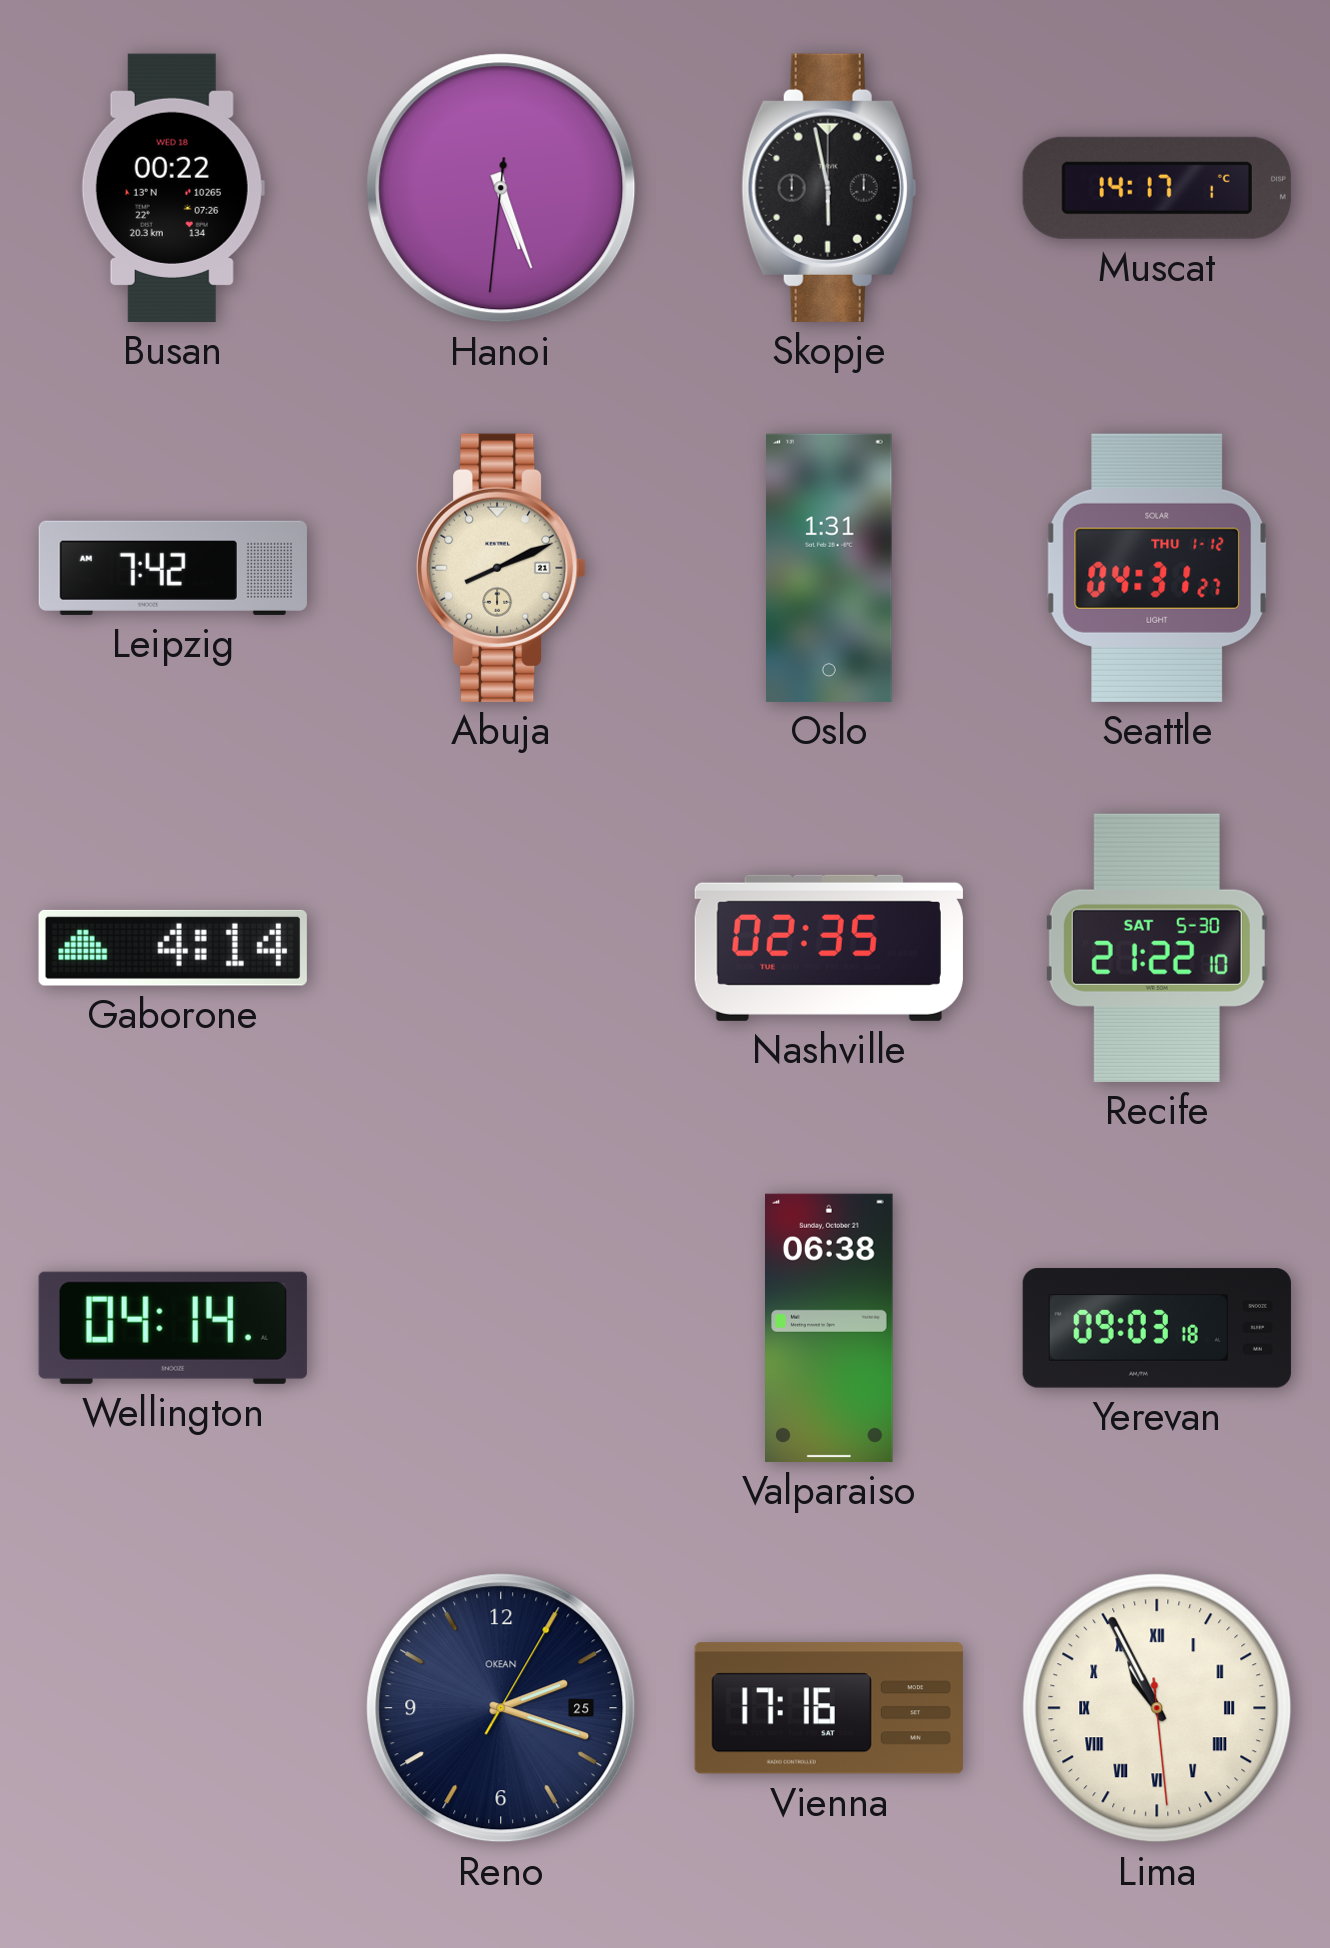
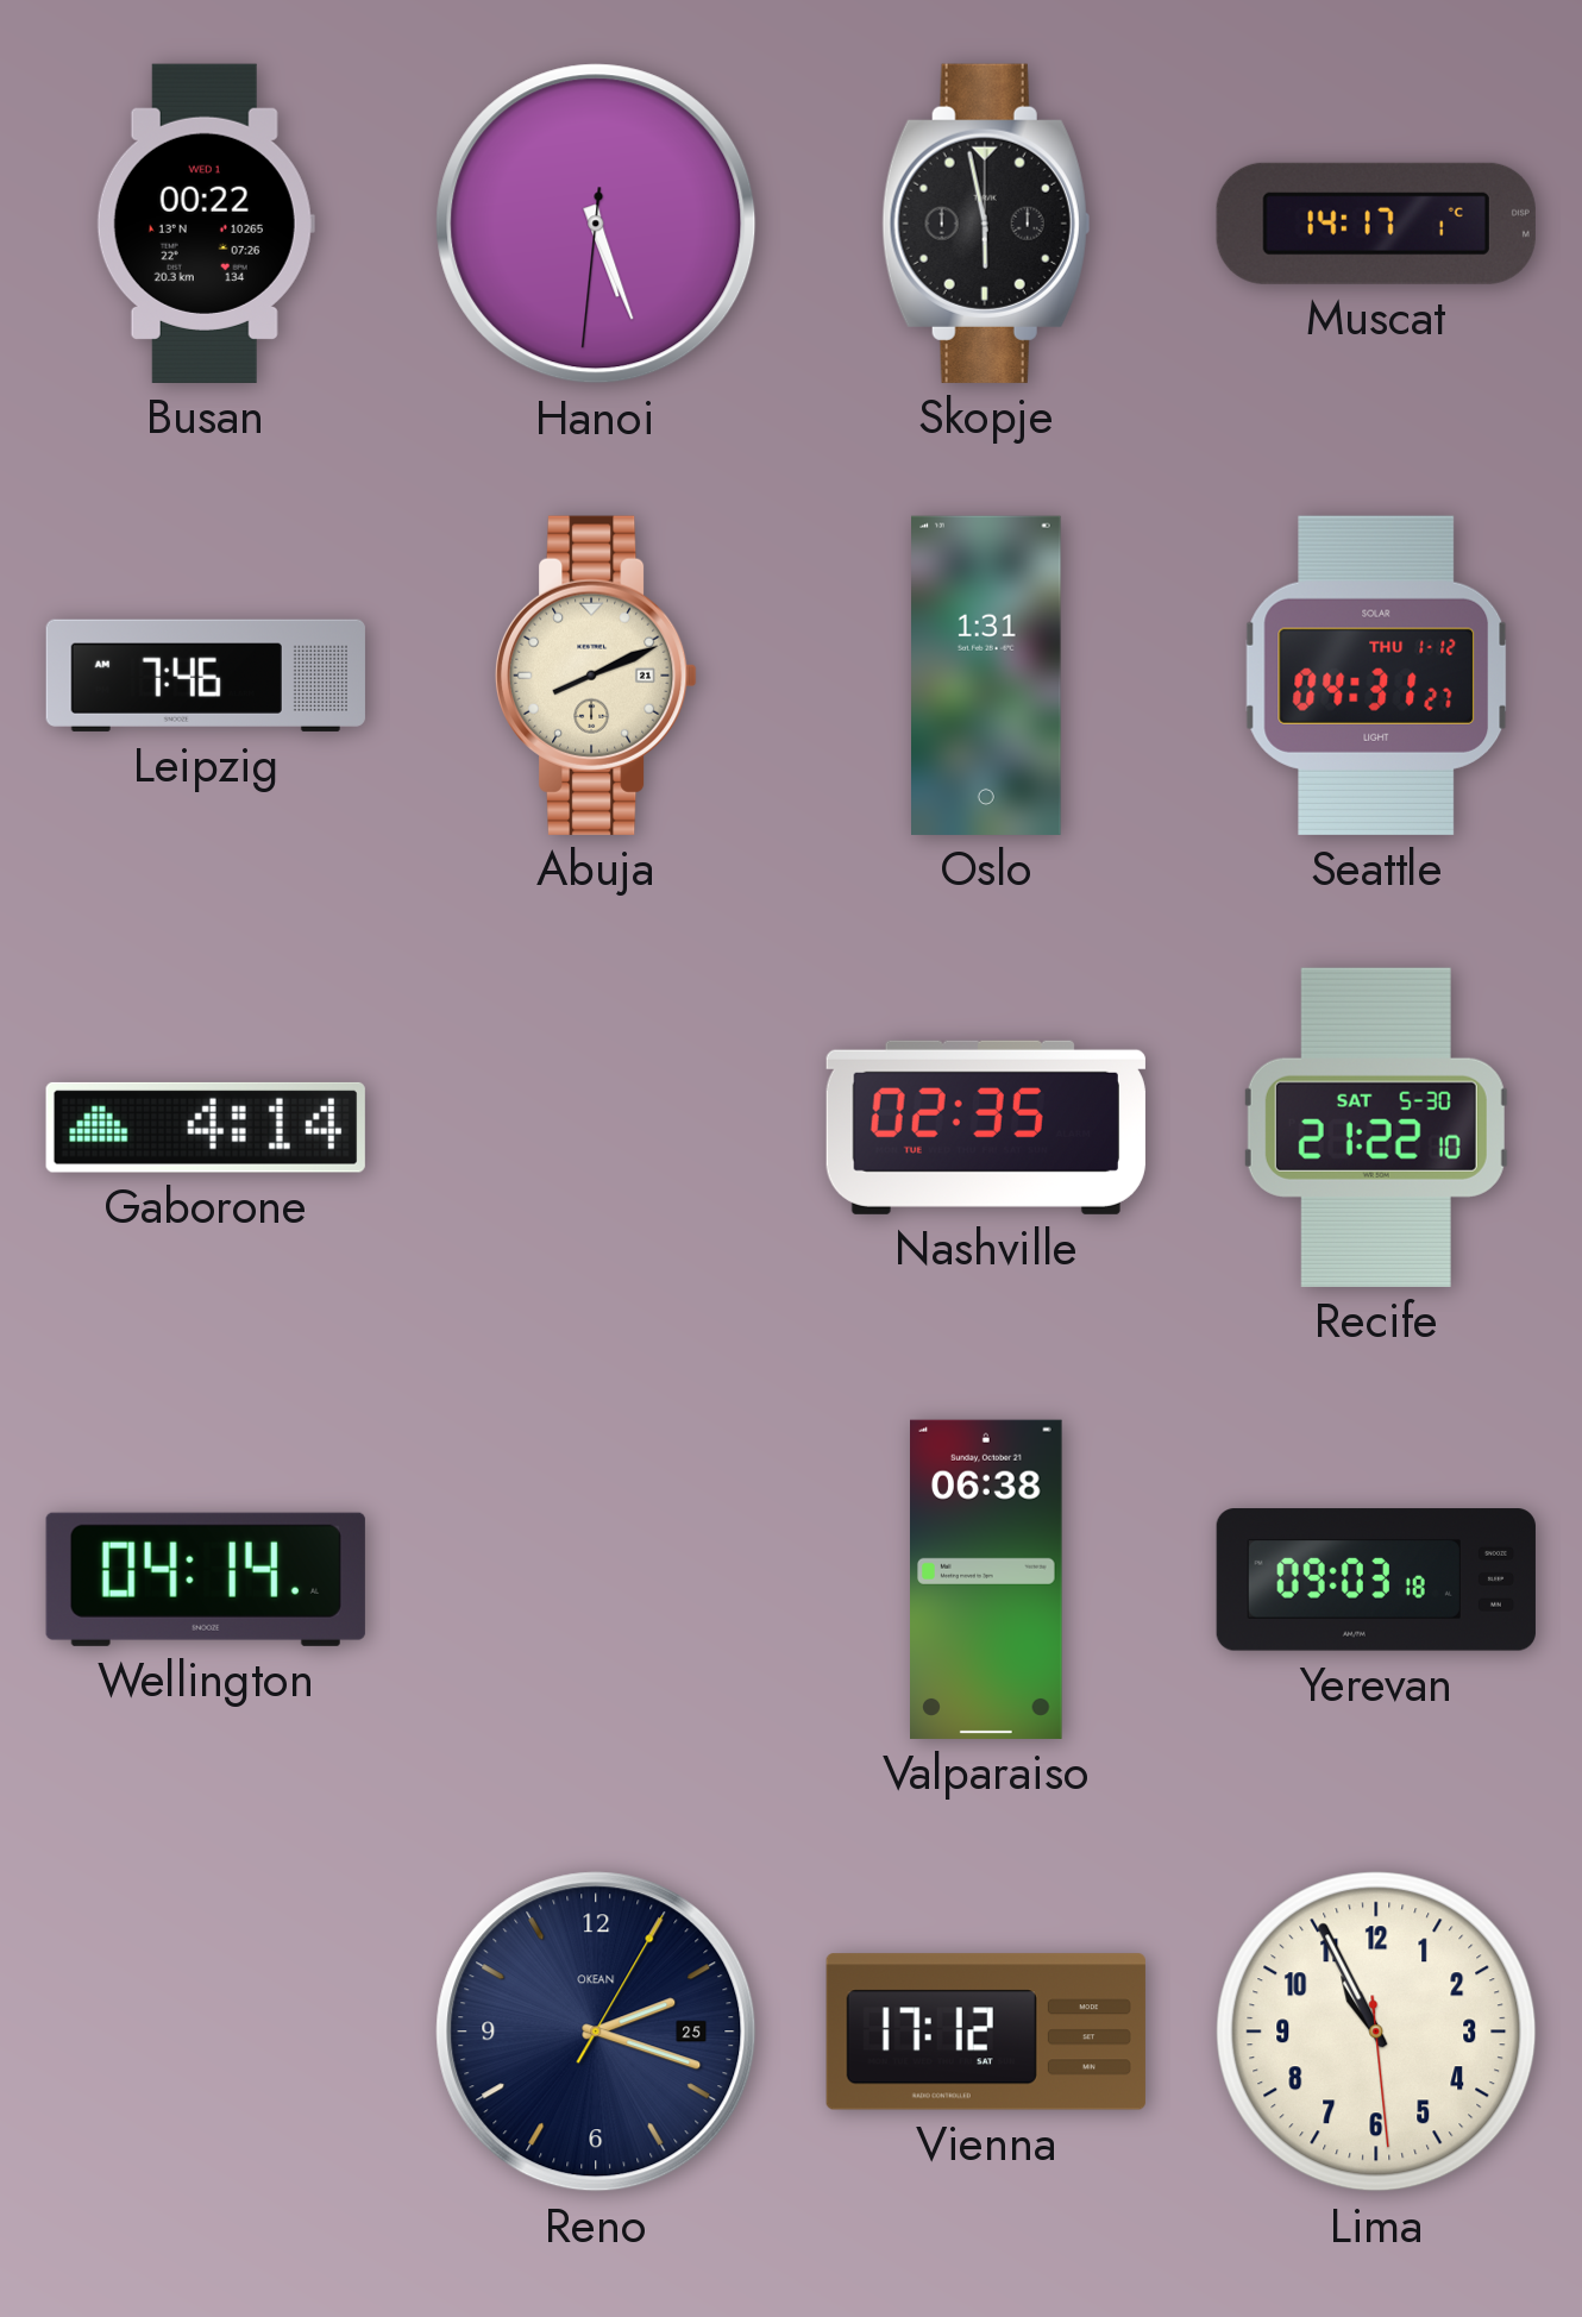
Busan date: WED 18 -> WED 1 (206, 224)
Leipzig: 7:42 -> 7:46 (206, 676)
Vienna: 17:16 -> 17:12 (986, 2032)
Lima numerals: Roman -> Arabic (1376, 2032)
